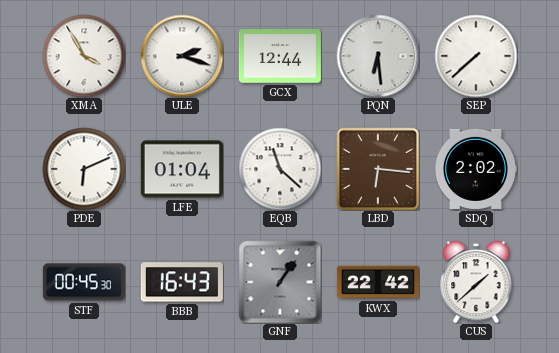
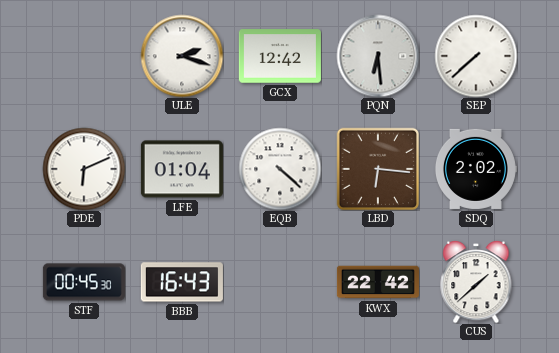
XMA: 3:55 -> none (84, 56)
GCX: 12:44 -> 12:42 (280, 56)
EQB: 11:22 -> 4:22 (280, 169)
GNF: 1:06 -> none (280, 282)
